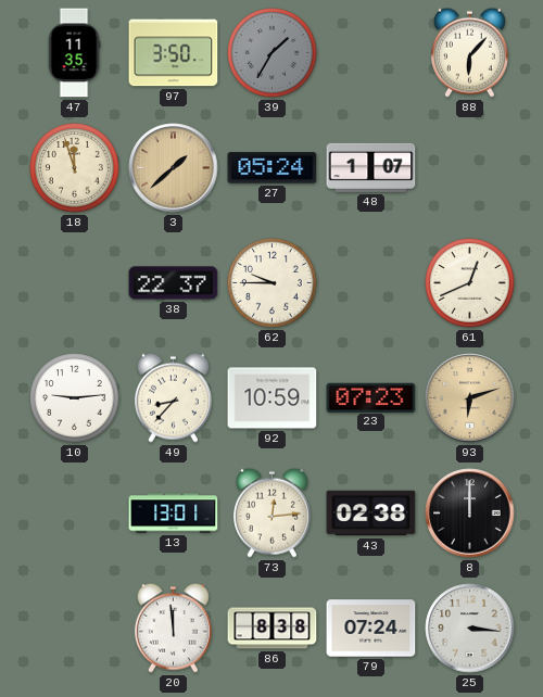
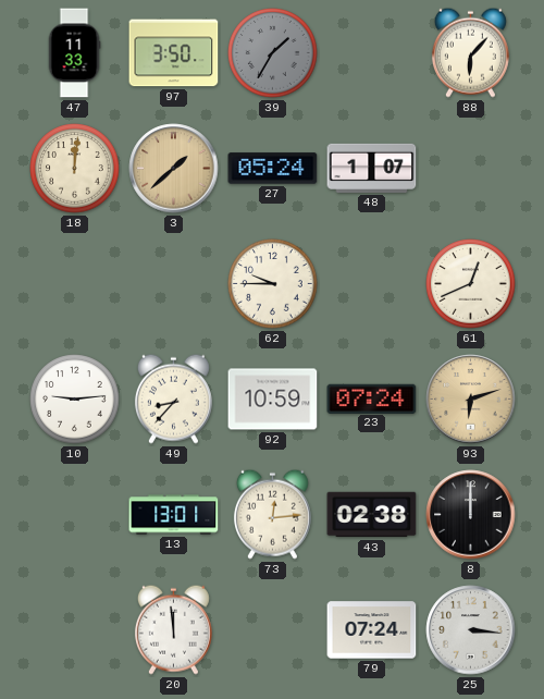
47: 11:35 -> 11:33 (74, 53)
18: 11:57 -> 12:01 (75, 169)
38: 22:37 -> none (174, 283)
23: 07:23 -> 07:24 (372, 398)
86: 8:38 -> none (273, 629)
